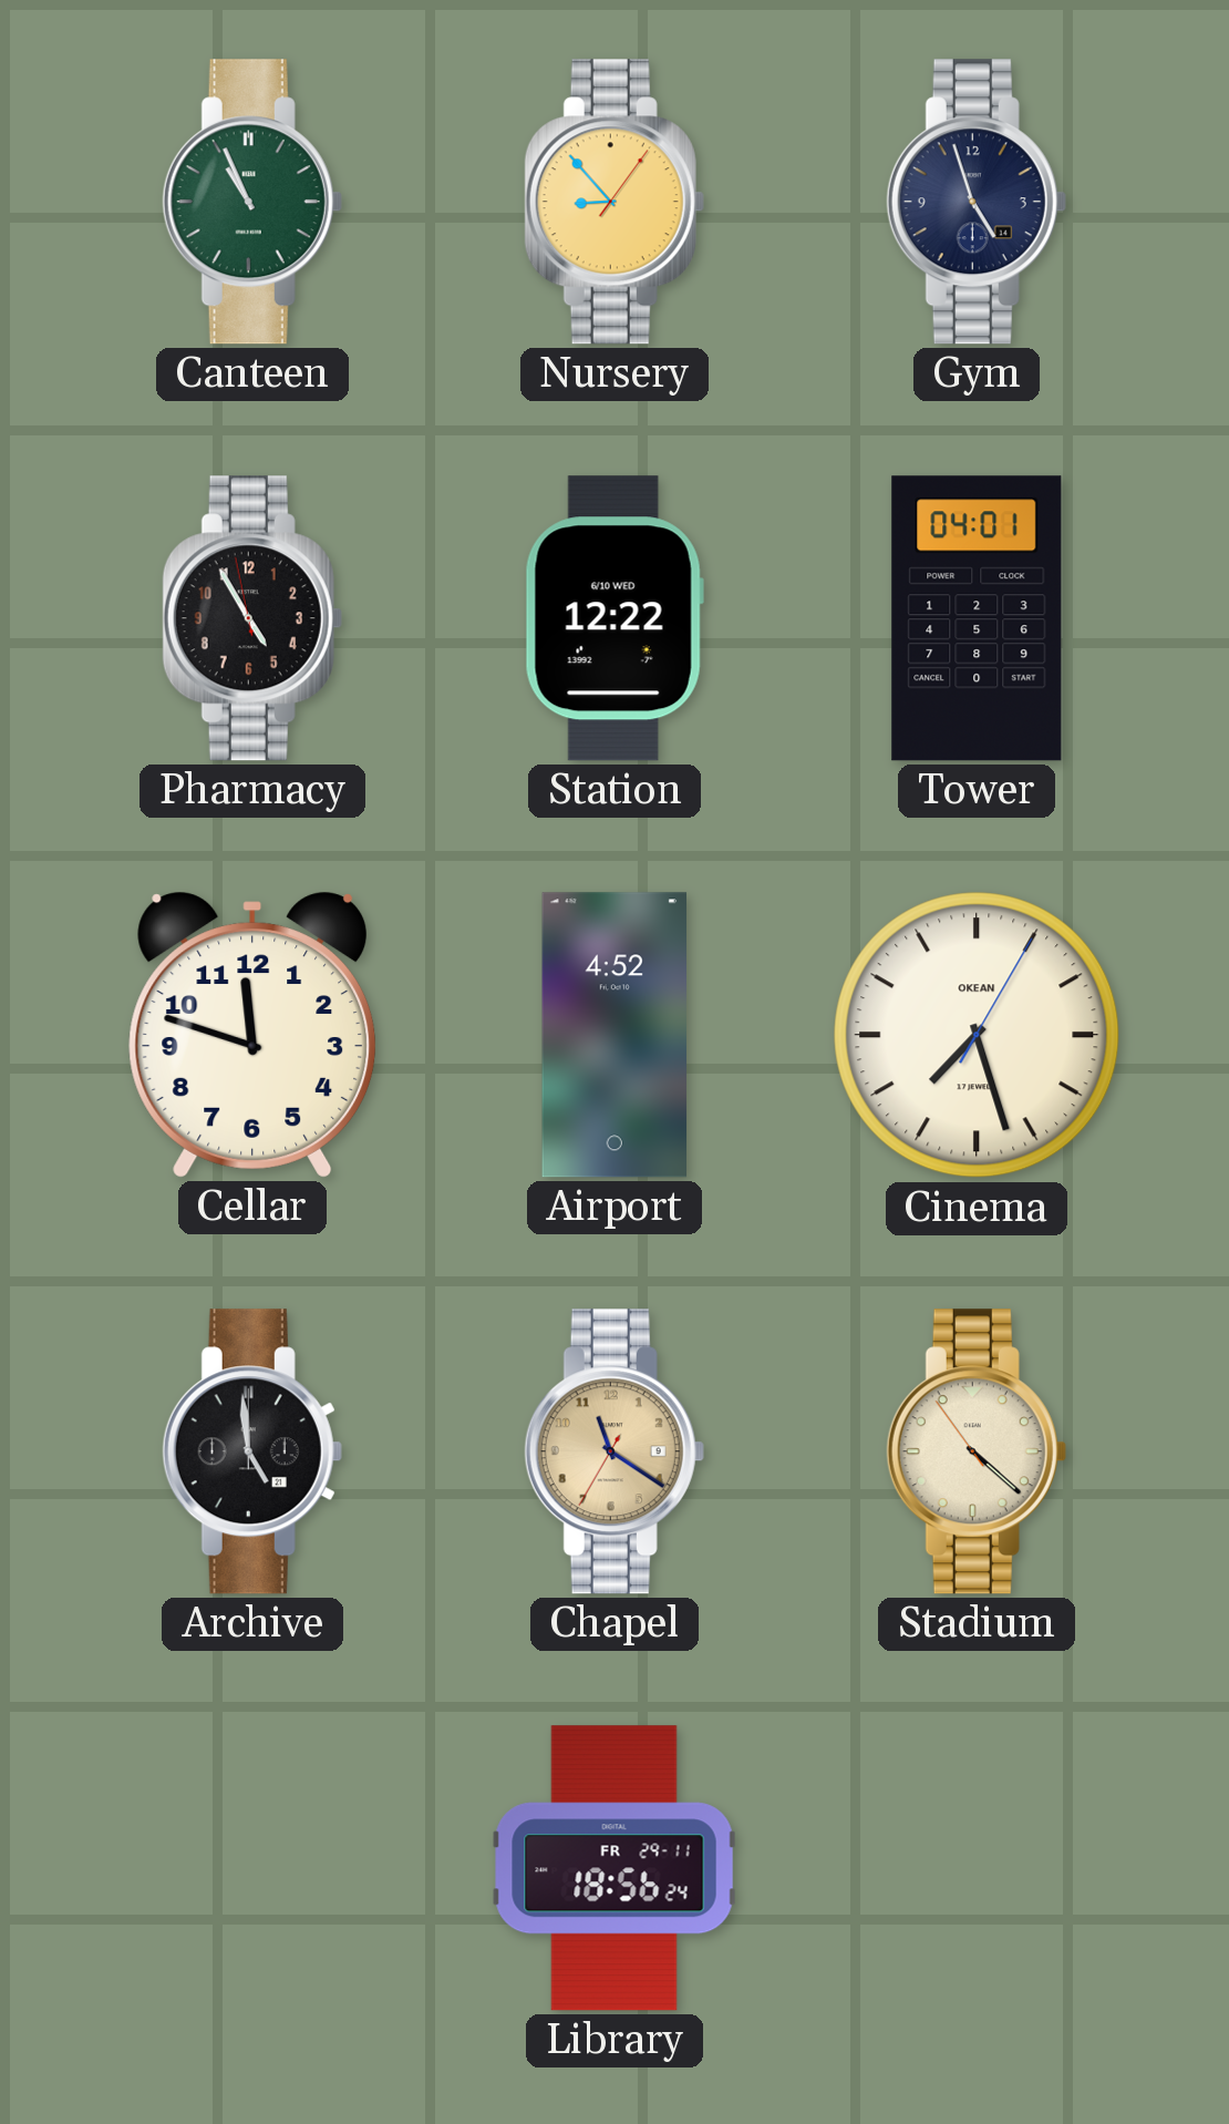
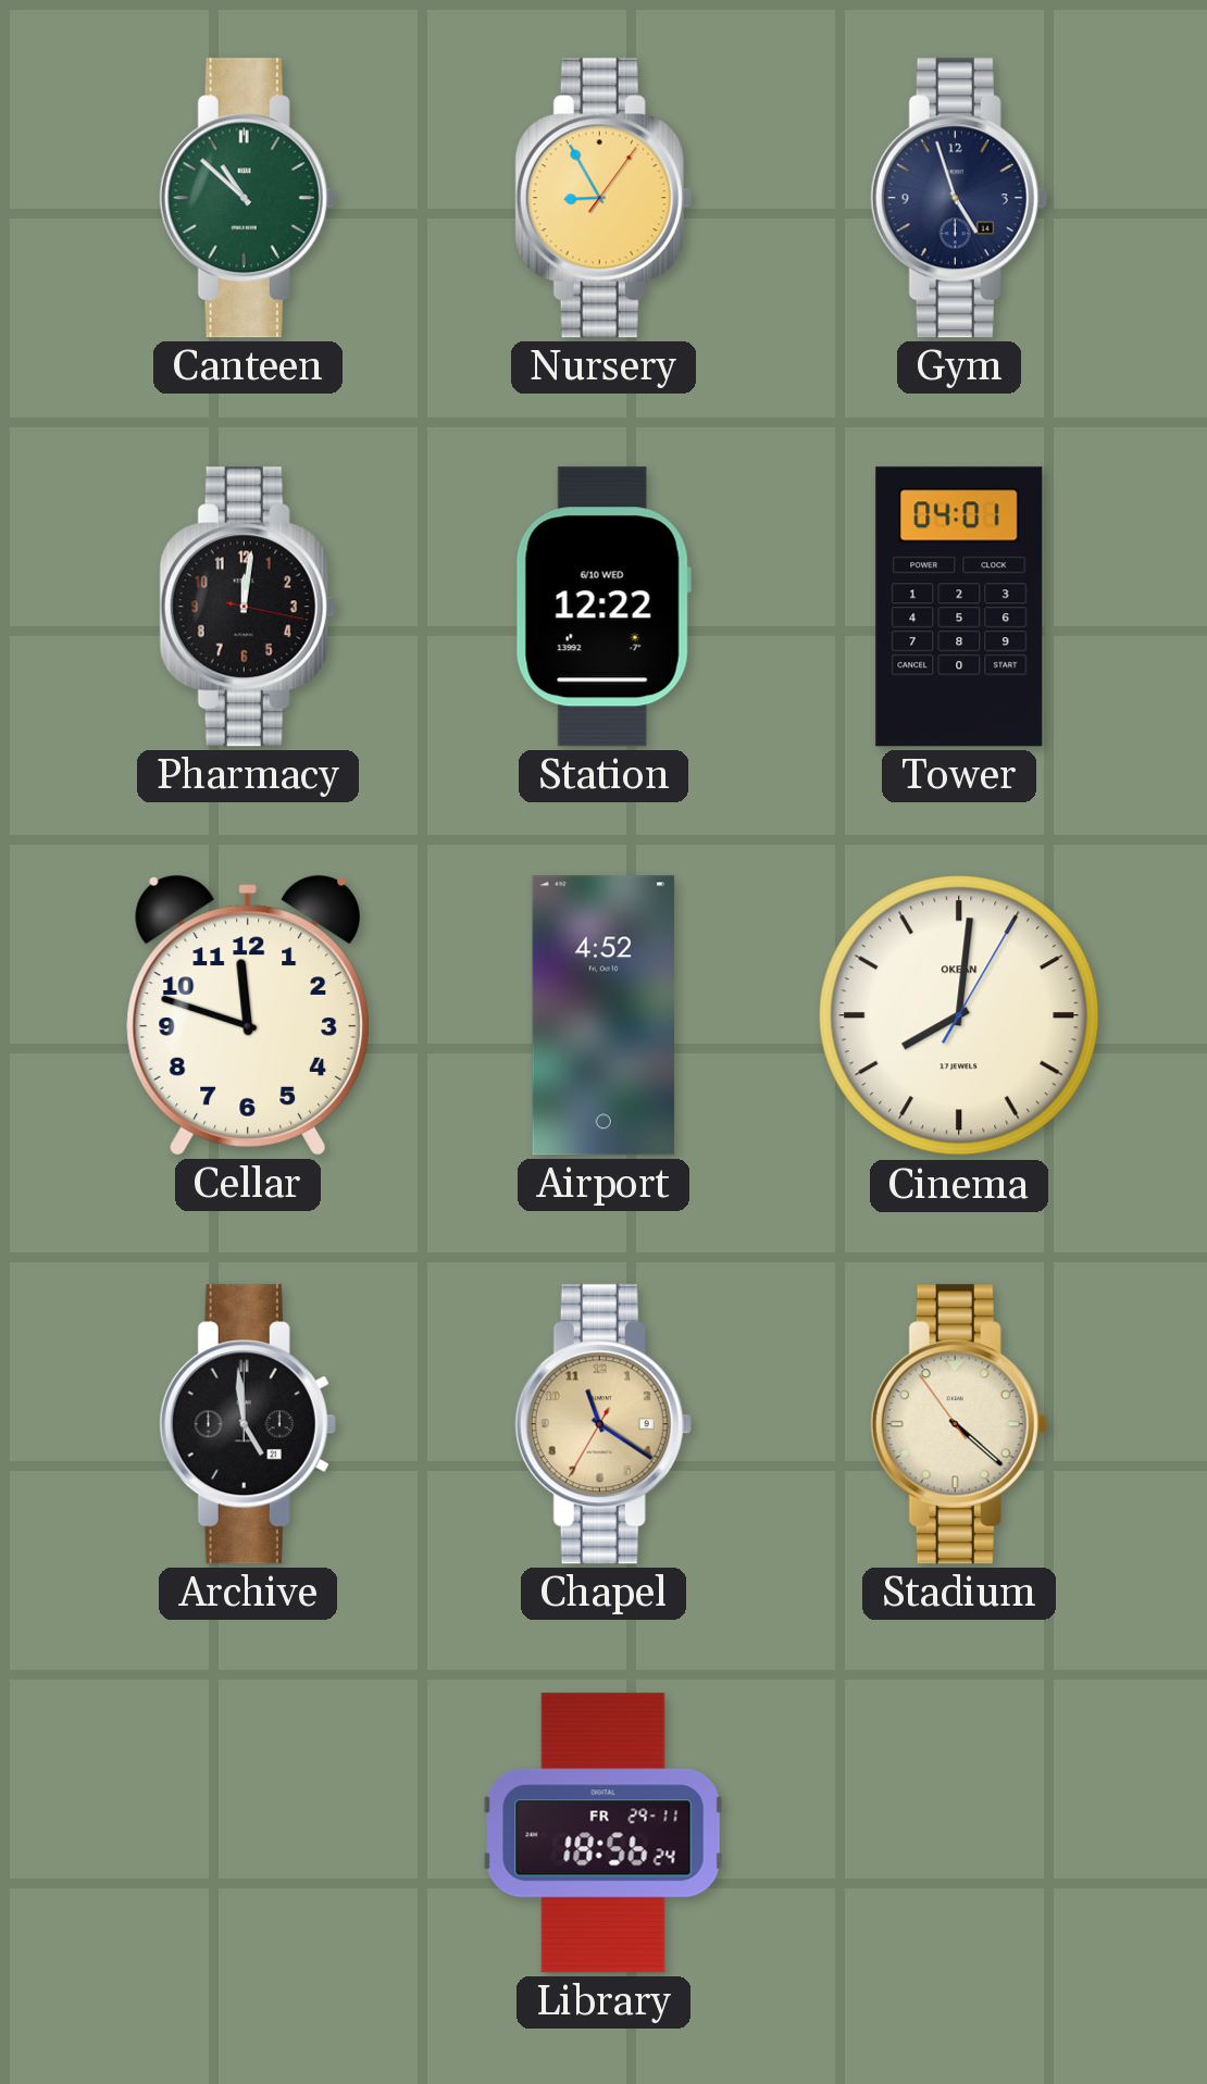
Canteen: 10:56 -> 10:52 (248, 198)
Nursery: 8:53 -> 8:55 (603, 198)
Pharmacy: 4:54 -> 12:01 (248, 607)
Cinema: 7:27 -> 8:01 (959, 1015)
